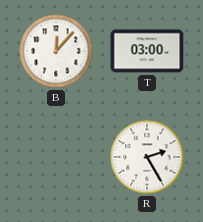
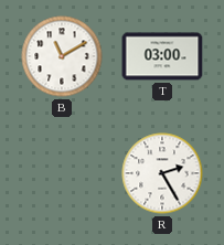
B: 12:07 -> 11:10 (62, 56)
